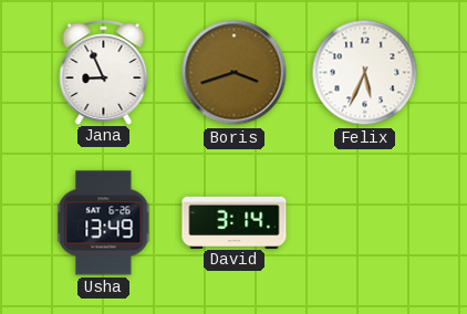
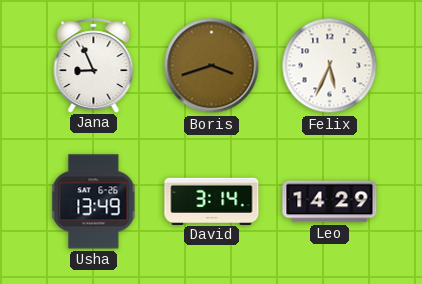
Leo: none -> 14:29 (330, 202)
